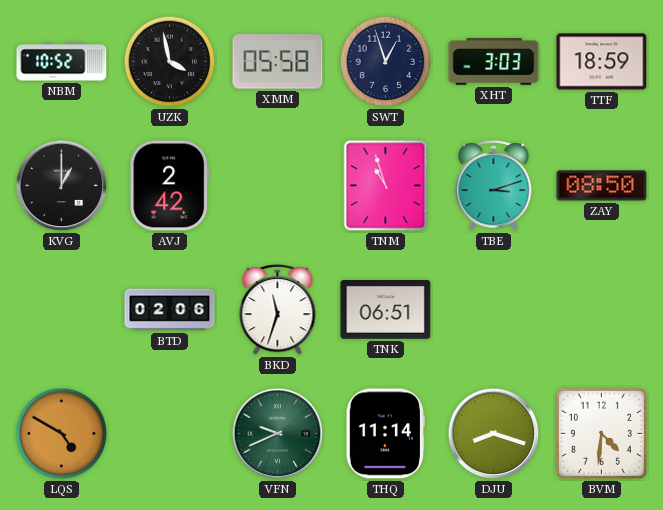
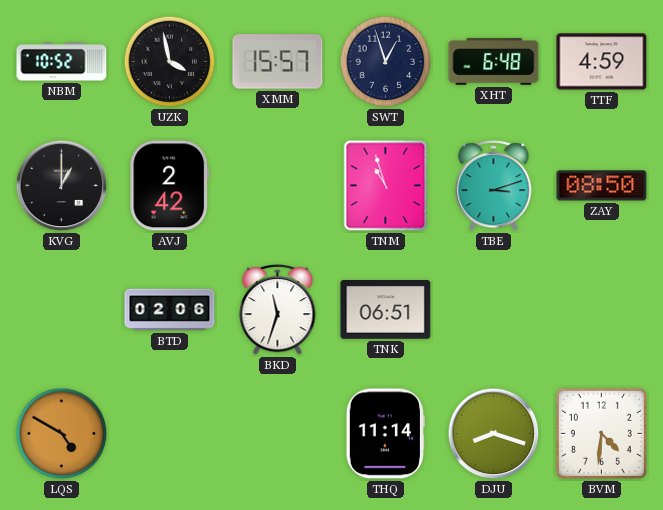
XMM: 05:58 -> 15:57 (278, 62)
XHT: 3:03 -> 6:48 (494, 61)
TTF: 18:59 -> 4:59 (602, 62)
VFN: 9:41 -> none (278, 434)
